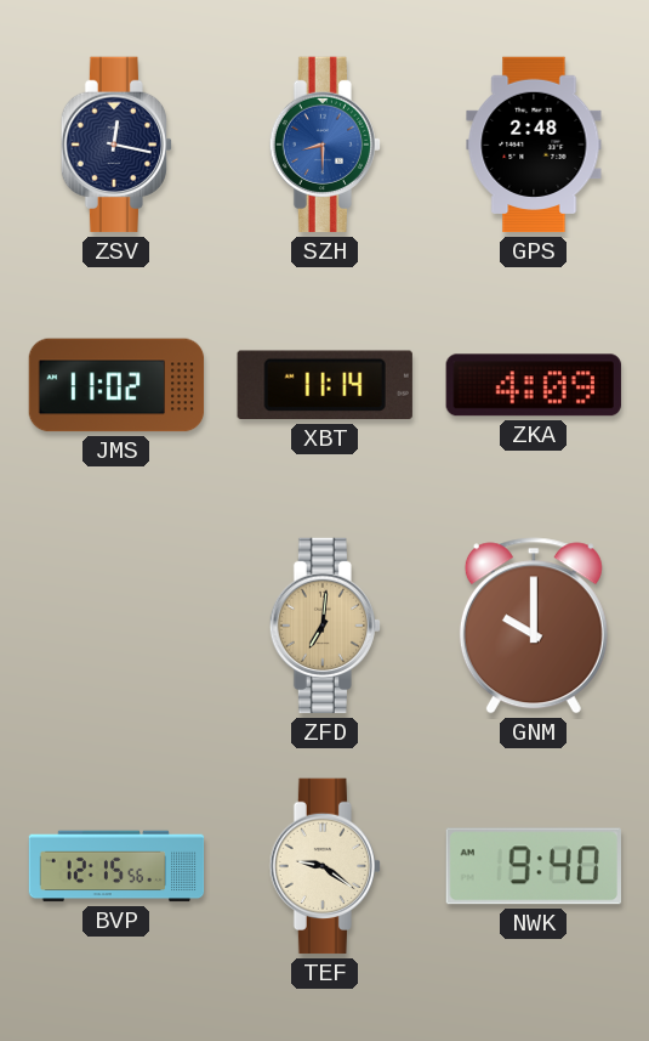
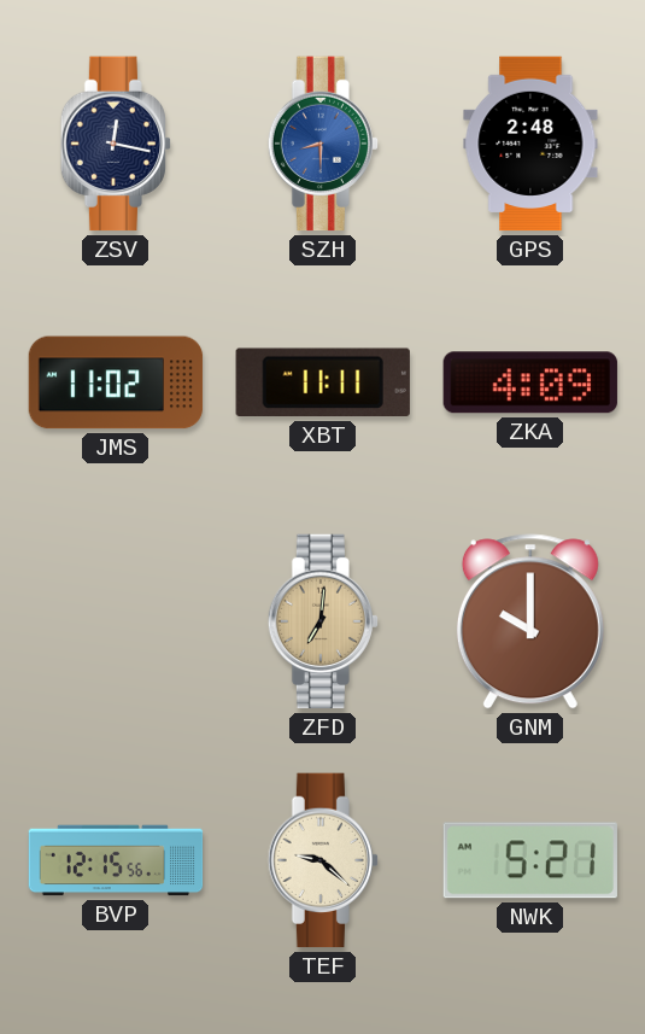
XBT: 11:14 -> 11:11 (323, 382)
TEF: 9:21 -> 9:22 (322, 860)
NWK: 9:40 -> 5:21 (530, 860)
